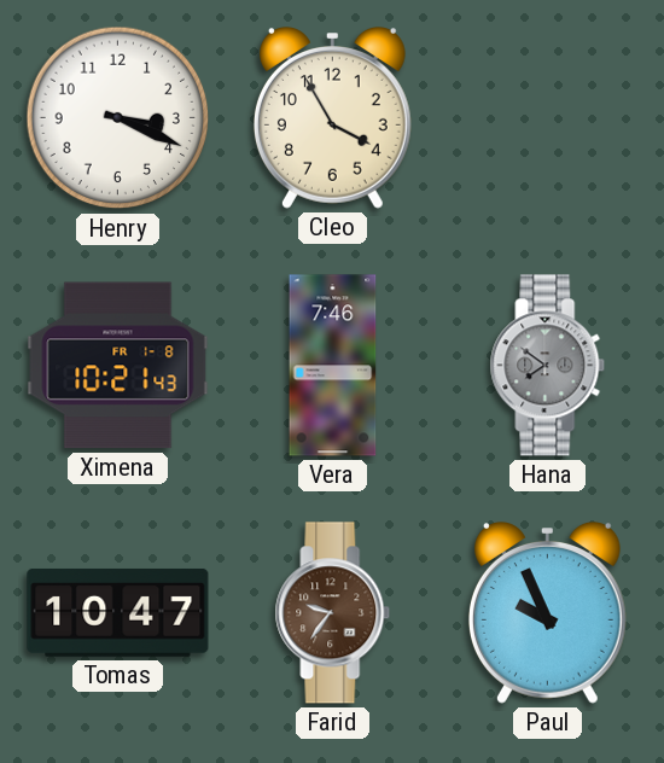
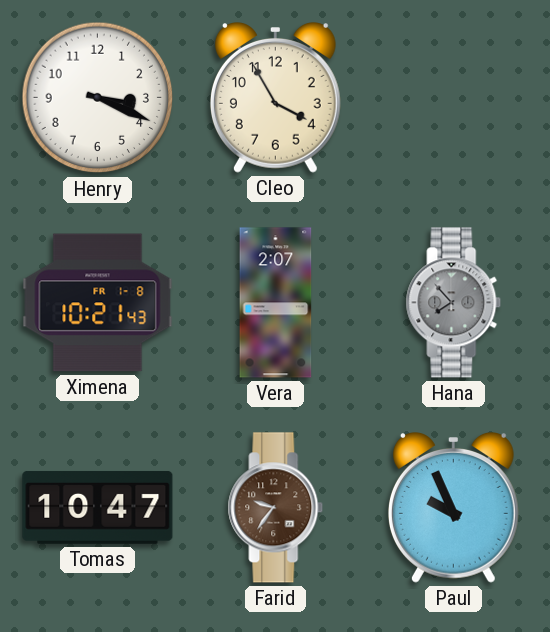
Vera: 7:46 -> 2:07 (276, 303)
Hana: 7:51 -> 7:53 (454, 303)
